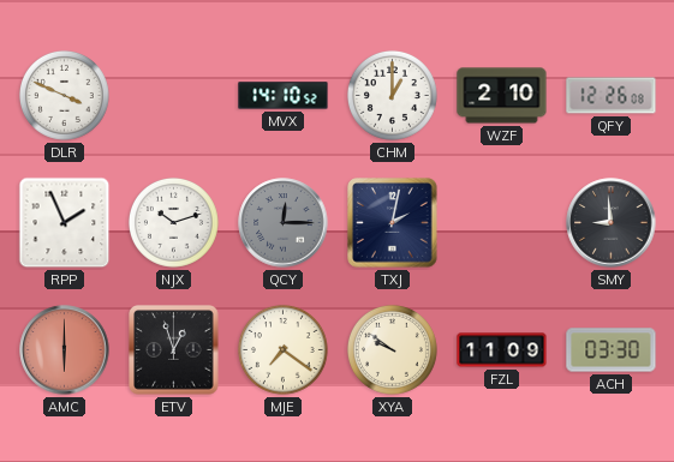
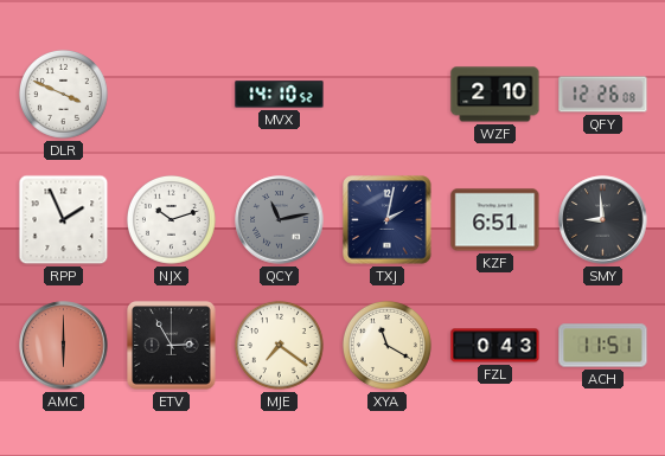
CHM: 1:00 -> none (392, 95)
QCY: 12:15 -> 11:13 (280, 220)
KZF: none -> 6:51 (495, 220)
ETV: 12:57 -> 2:55 (172, 346)
XYA: 9:51 -> 11:20 (386, 345)
FZL: 11:09 -> 0:43 (495, 346)
ACH: 03:30 -> 11:51 (603, 346)
